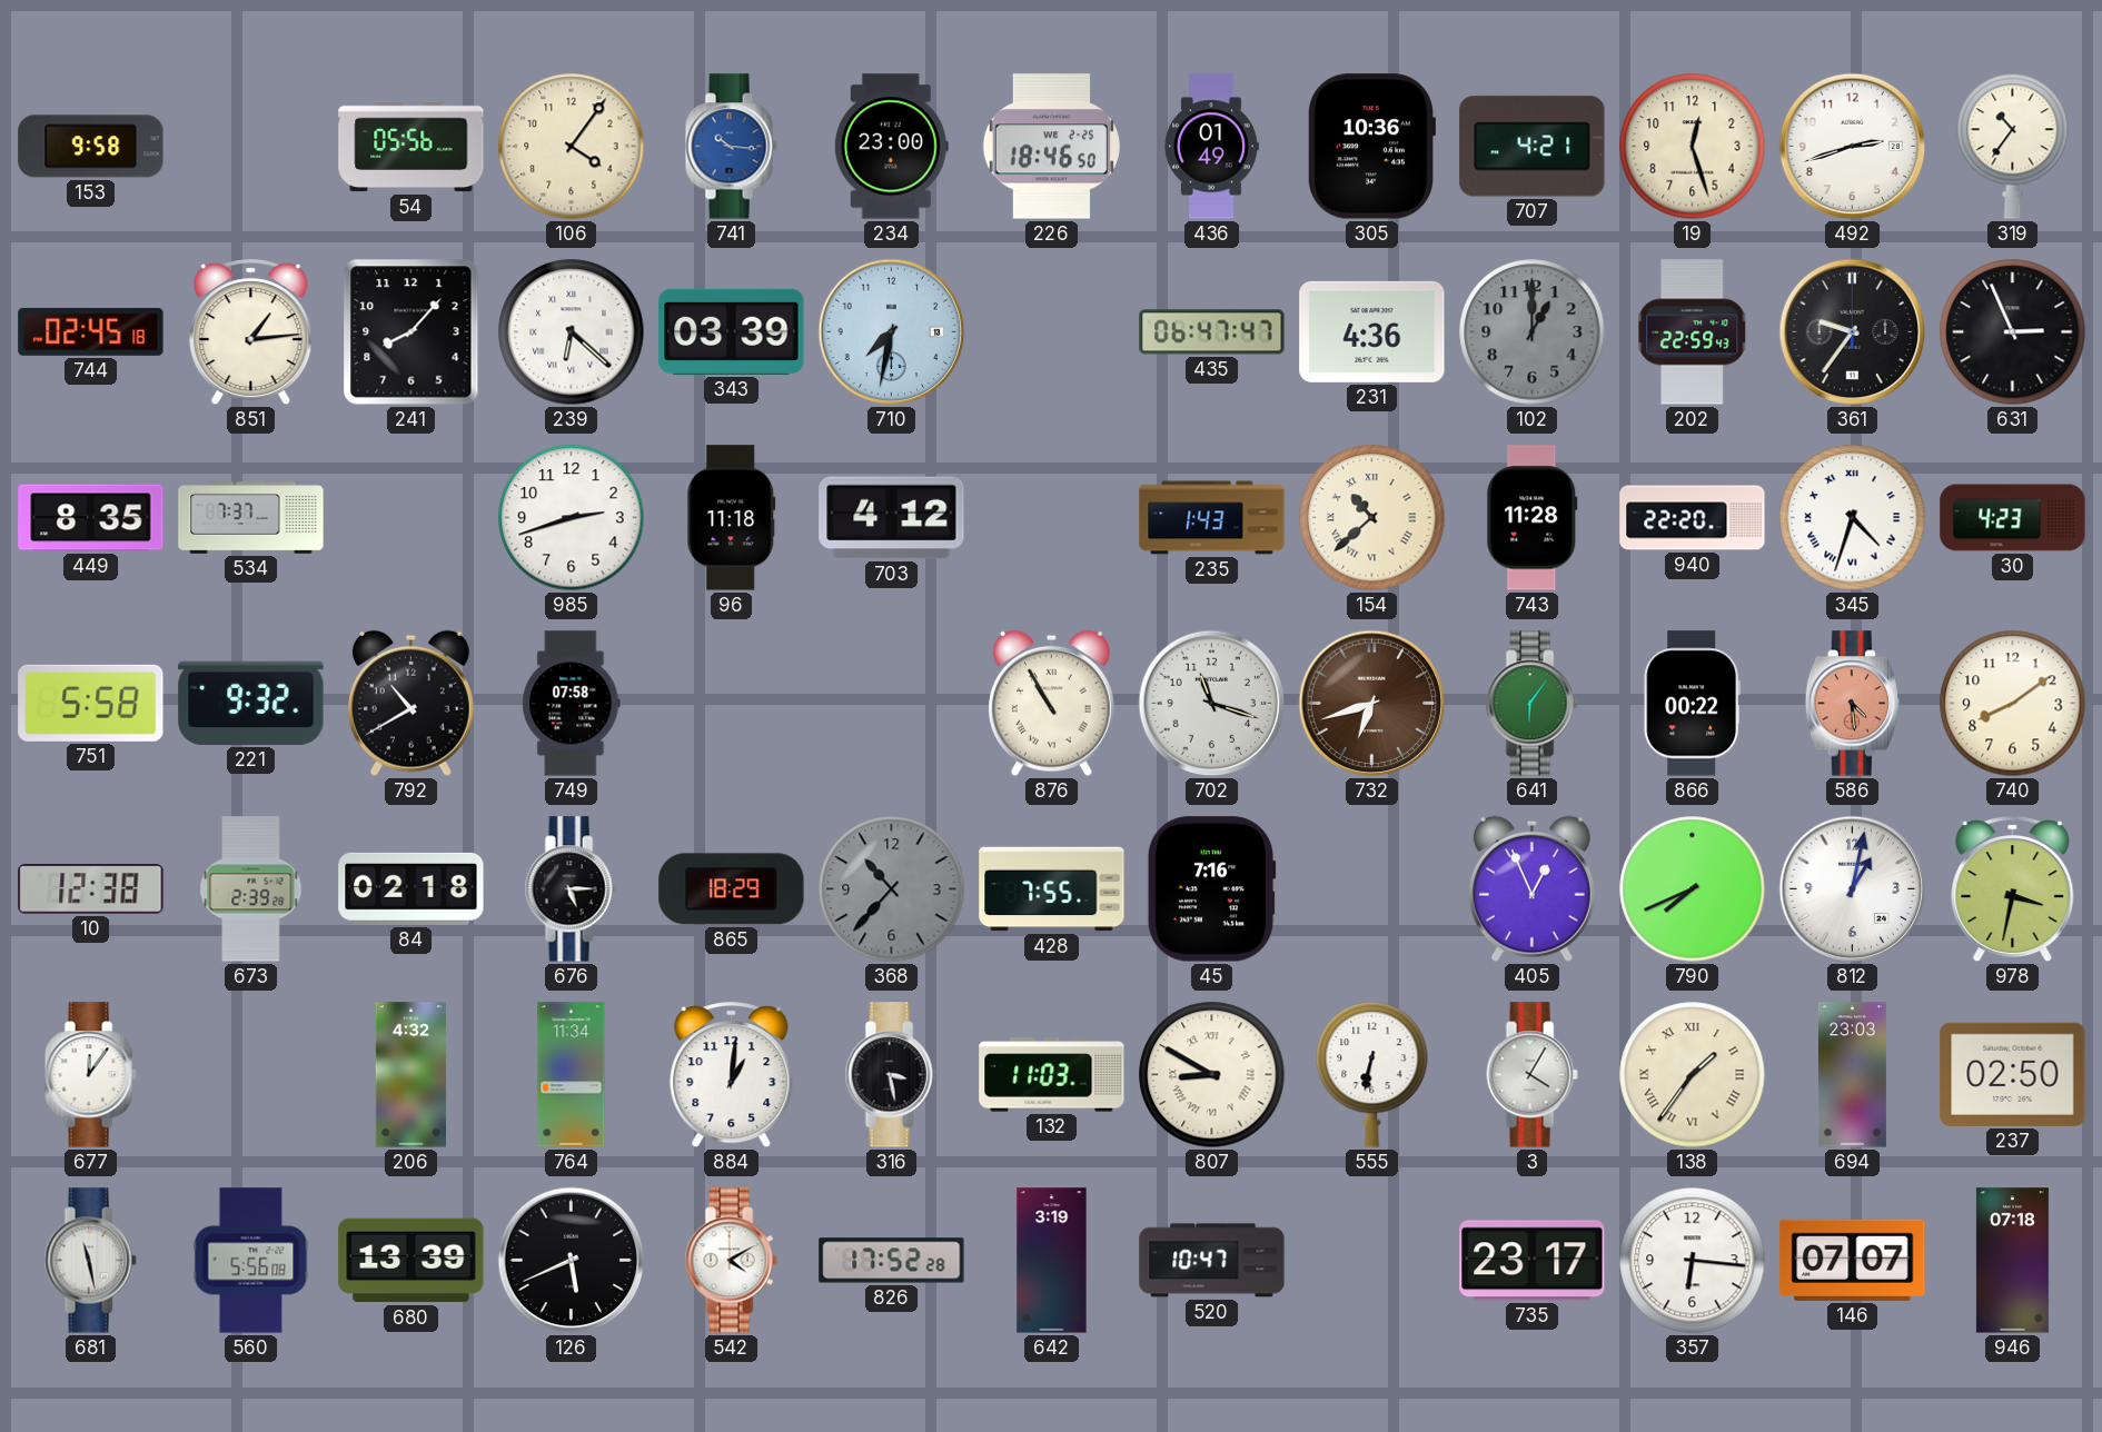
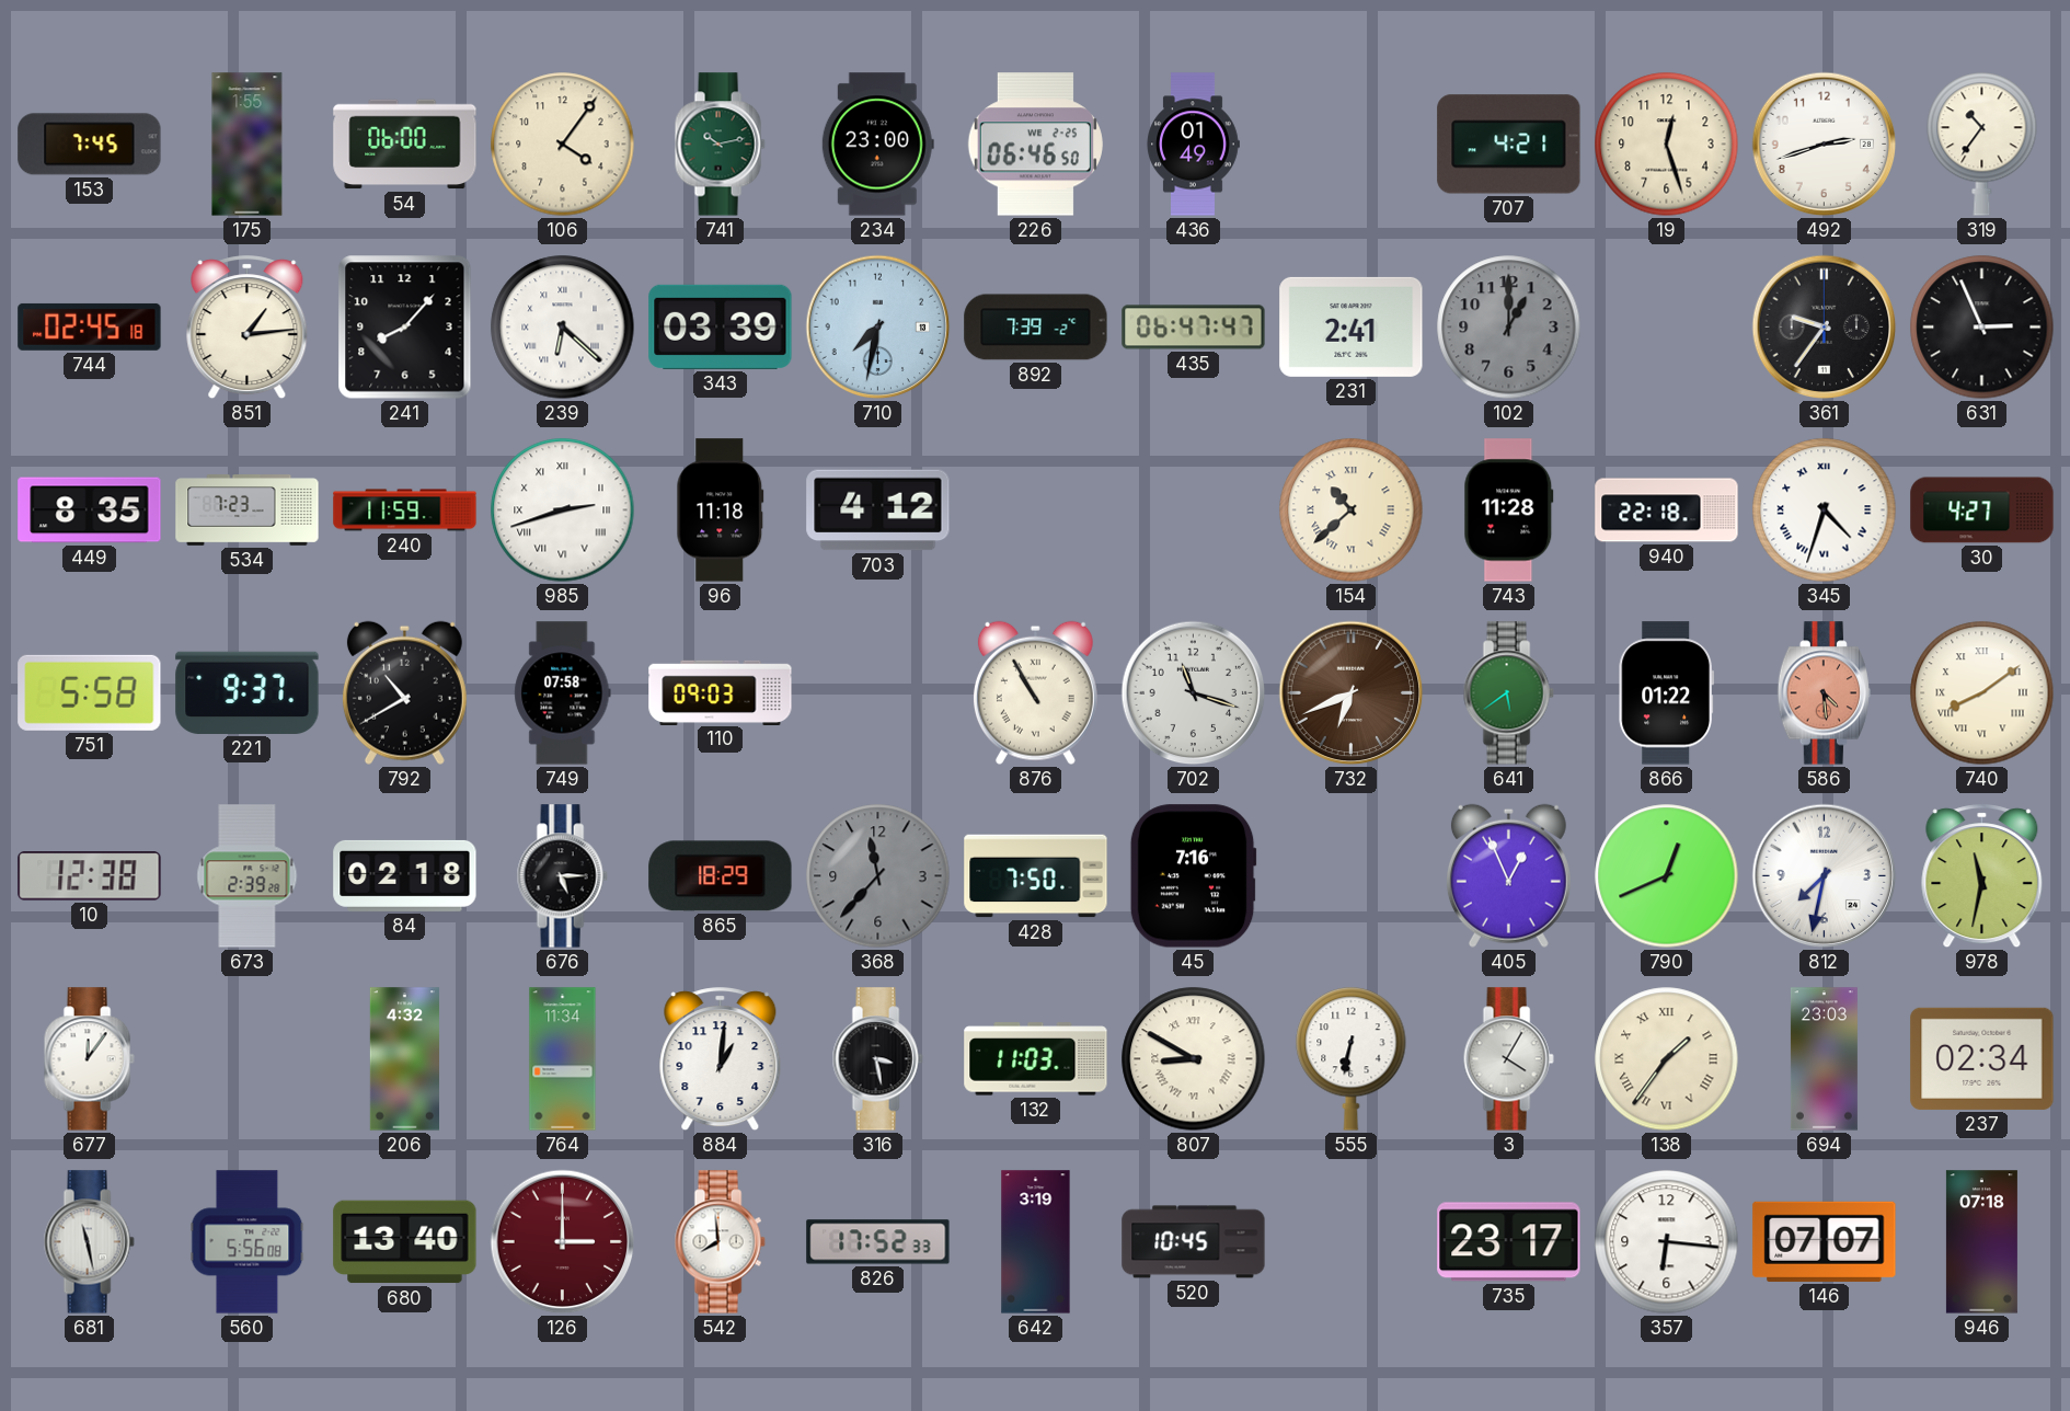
153: 9:58 -> 7:45 (90, 145)
175: none -> 1:55 (248, 145)
54: 05:56 -> 06:00 (405, 145)
741: 10:16 -> 10:13 (720, 145)
741 dial: blue -> green (720, 145)
226: 18:46 -> 06:46 (1035, 145)
305: 10:36 -> none (1371, 147)
892: none -> 7:39 (1036, 328)
231: 4:36 -> 2:41 (1352, 326)
202: 22:59 -> none (1693, 332)
534: 7:37 -> 7:23 (248, 511)
240: none -> 11:59 (405, 511)
985 numerals: Arabic -> Roman (563, 511)
235: 1:43 -> none (1212, 518)
940: 22:20 -> 22:18 (1667, 511)
30: 4:23 -> 4:27 (1982, 511)
221: 9:32 -> 9:37 (248, 692)
110: none -> 09:03 (721, 692)
732: 6:42 -> 6:41 (1352, 693)
641: 6:06 -> 5:39 (1508, 693)
866: 00:22 -> 01:22 (1666, 693)
740 numerals: Arabic -> Roman (1982, 693)
368: 10:37 -> 11:37 (878, 876)
428: 7:55 -> 7:50 (1036, 876)
790: 7:41 -> 12:41 (1667, 876)
812: 1:02 -> 7:32 (1825, 876)
978: 3:32 -> 11:32 (1982, 876)
237: 02:50 -> 02:34 (1982, 1058)
680: 13:39 -> 13:40 (405, 1242)
126: 5:41 -> 3:00 (563, 1242)
126 dial: black -> burgundy (563, 1242)
542: 4:10 -> 7:59 (720, 1242)
826: 17:52:28 -> 17:52:33 (878, 1242)
520: 10:47 -> 10:45 (1194, 1242)
